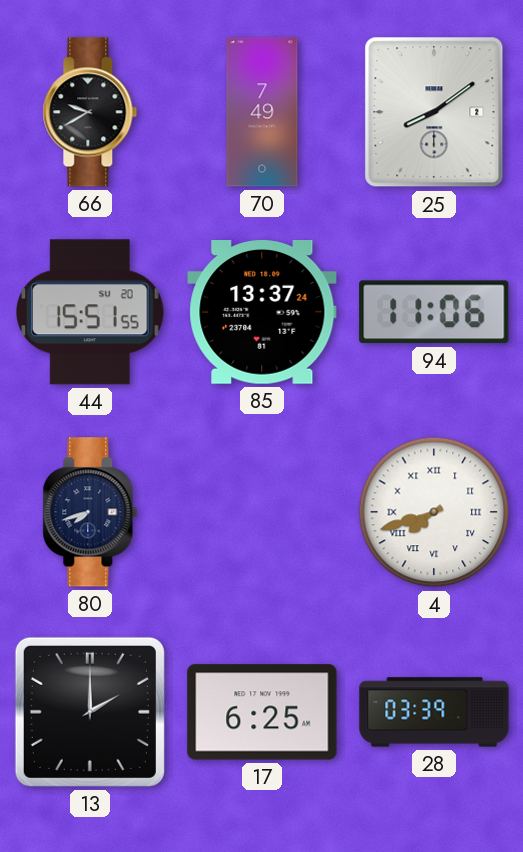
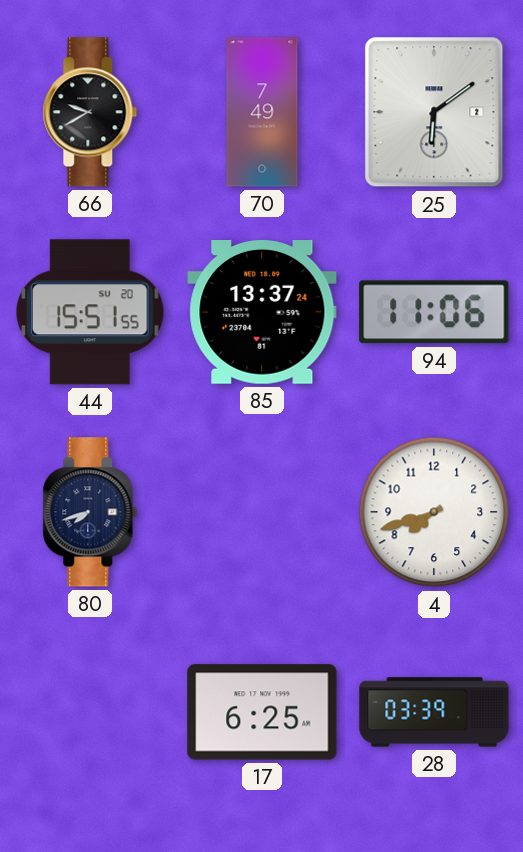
25: 8:09 -> 6:09 (434, 112)
4 numerals: Roman -> Arabic (434, 512)
13: 2:00 -> none (90, 712)
